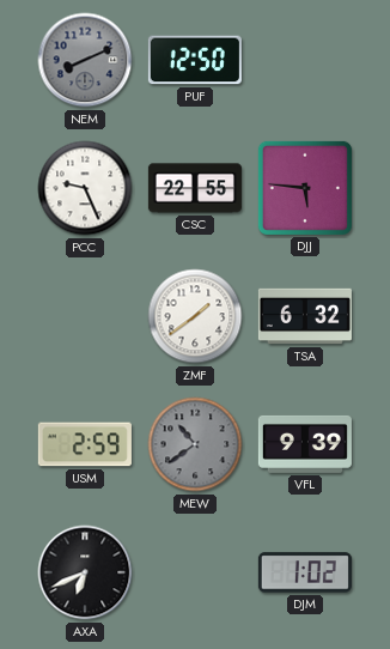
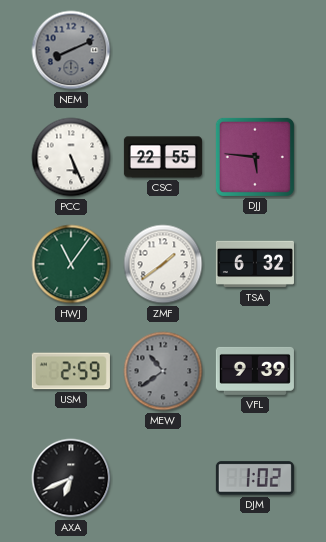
PUF: 12:50 -> none (195, 60)
PCC: 9:26 -> 5:26 (71, 157)
HWJ: none -> 11:06 (71, 264)
